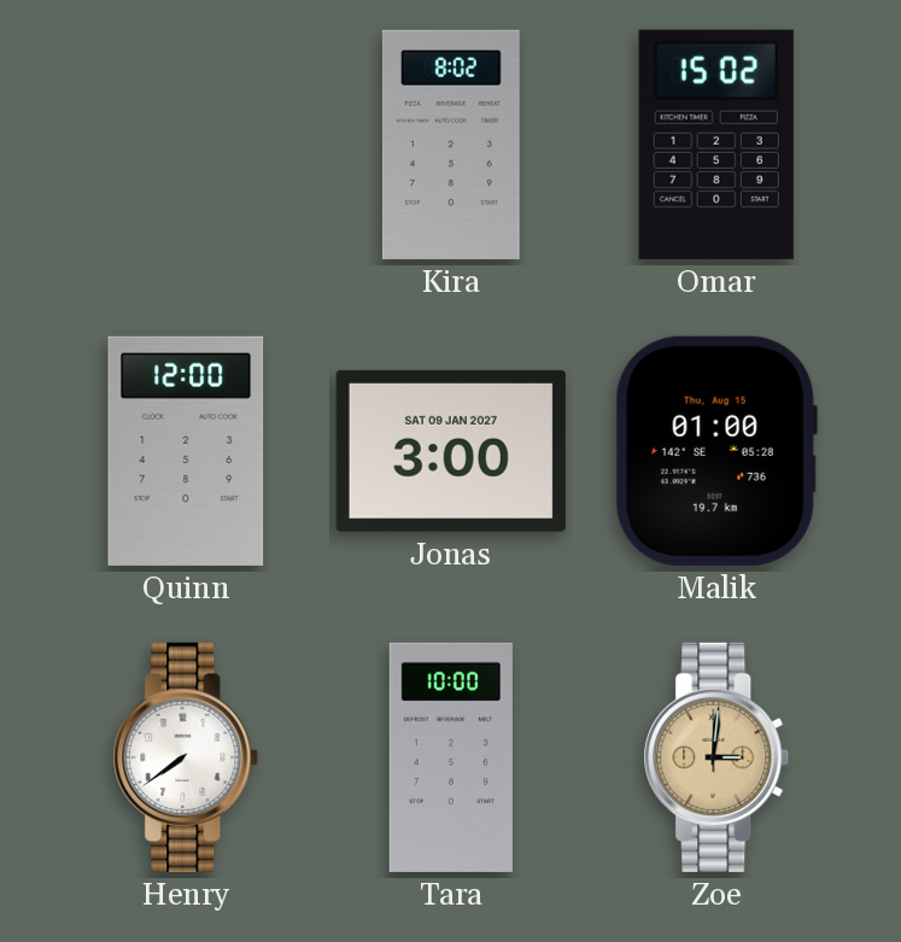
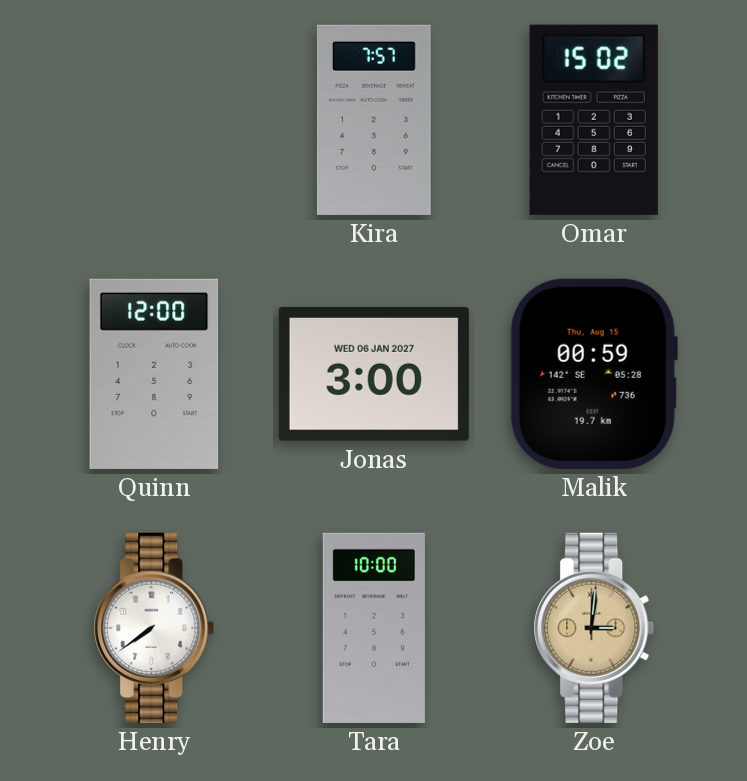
Kira: 8:02 -> 7:57 (374, 120)
Jonas date: SAT 09 JAN 2027 -> WED 06 JAN 2027 (374, 374)
Malik: 01:00 -> 00:59 (594, 374)
